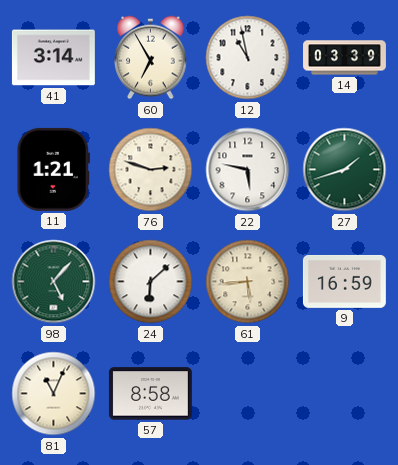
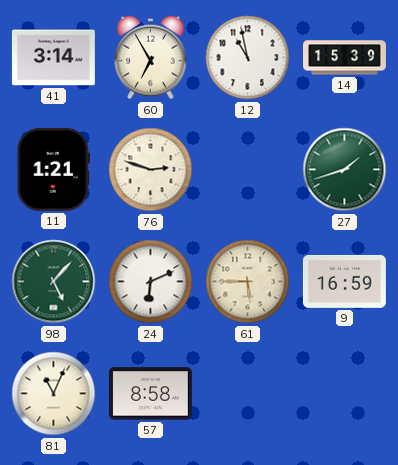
14: 03:39 -> 15:39 (345, 58)
22: 5:47 -> none (248, 170)
24: 6:08 -> 6:11 (151, 282)
61: 5:44 -> 5:45 (248, 282)
